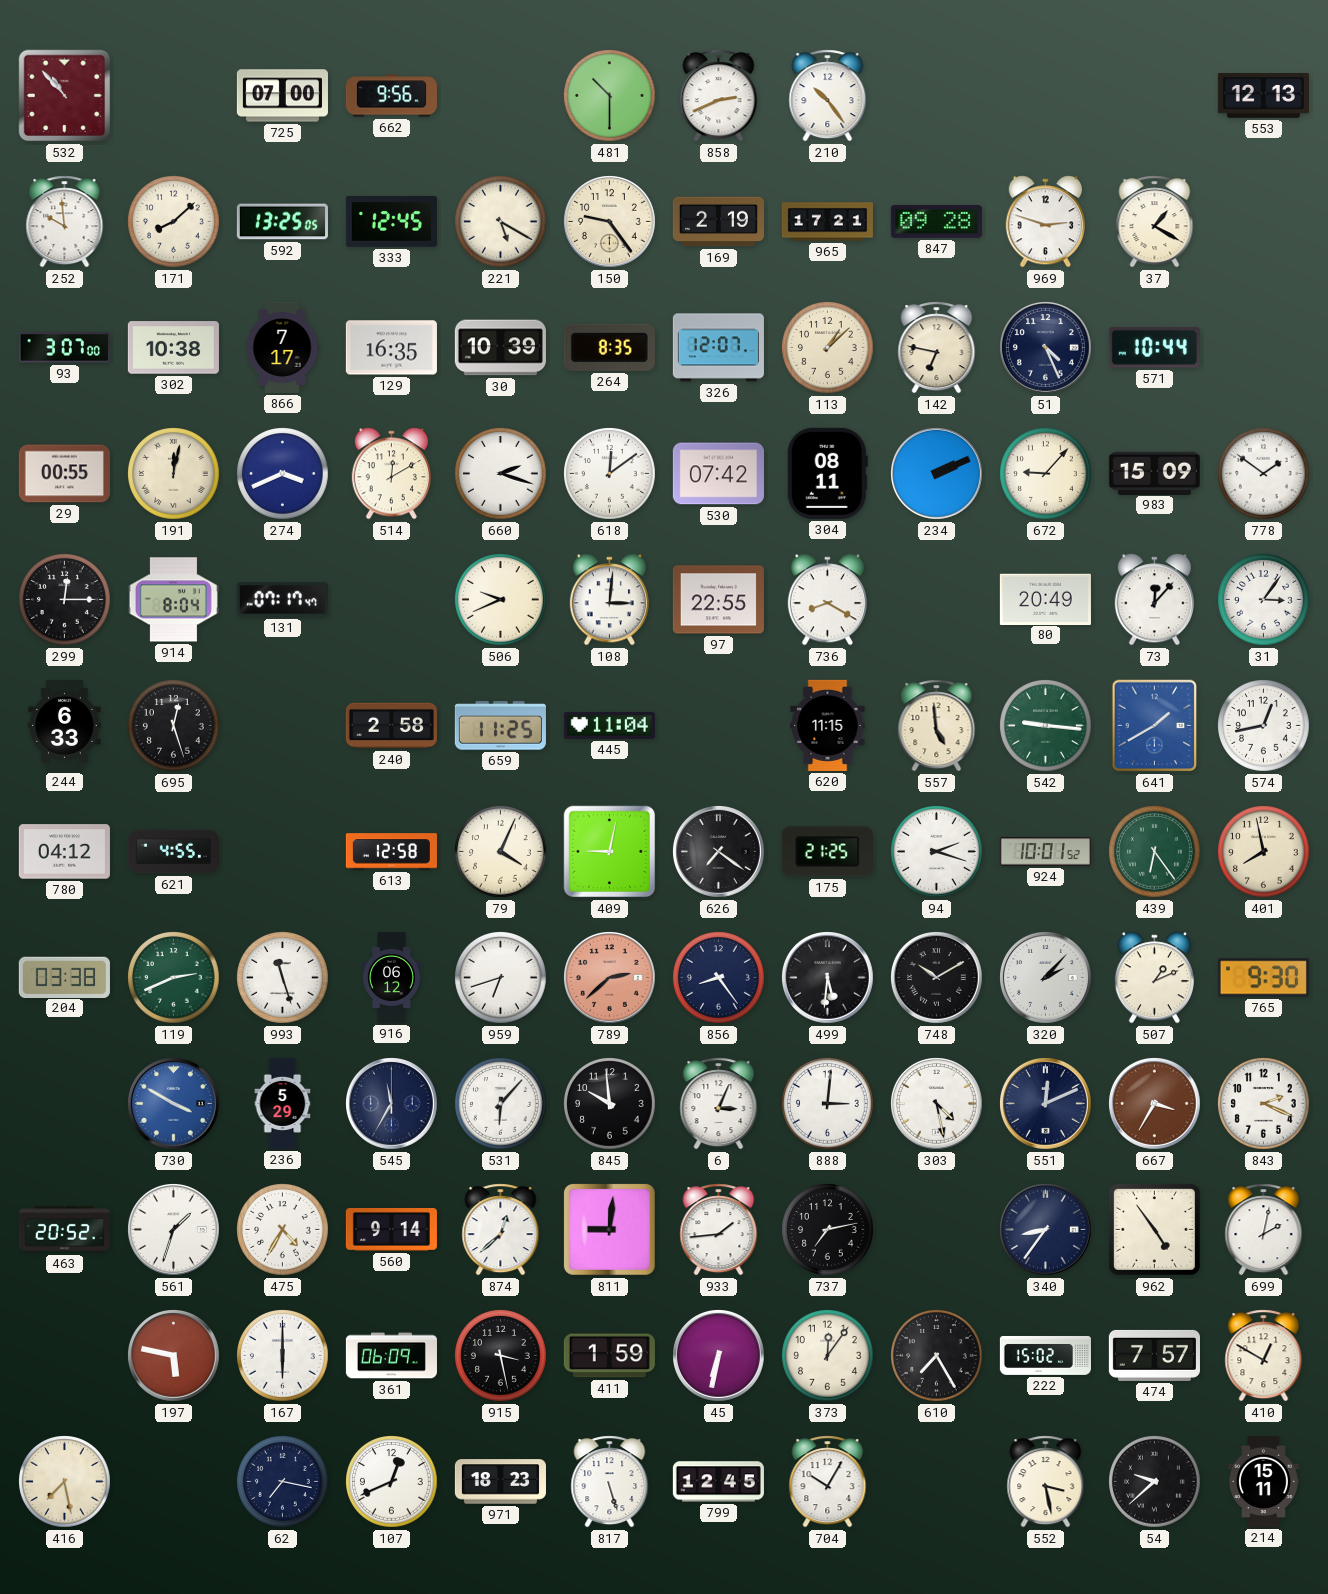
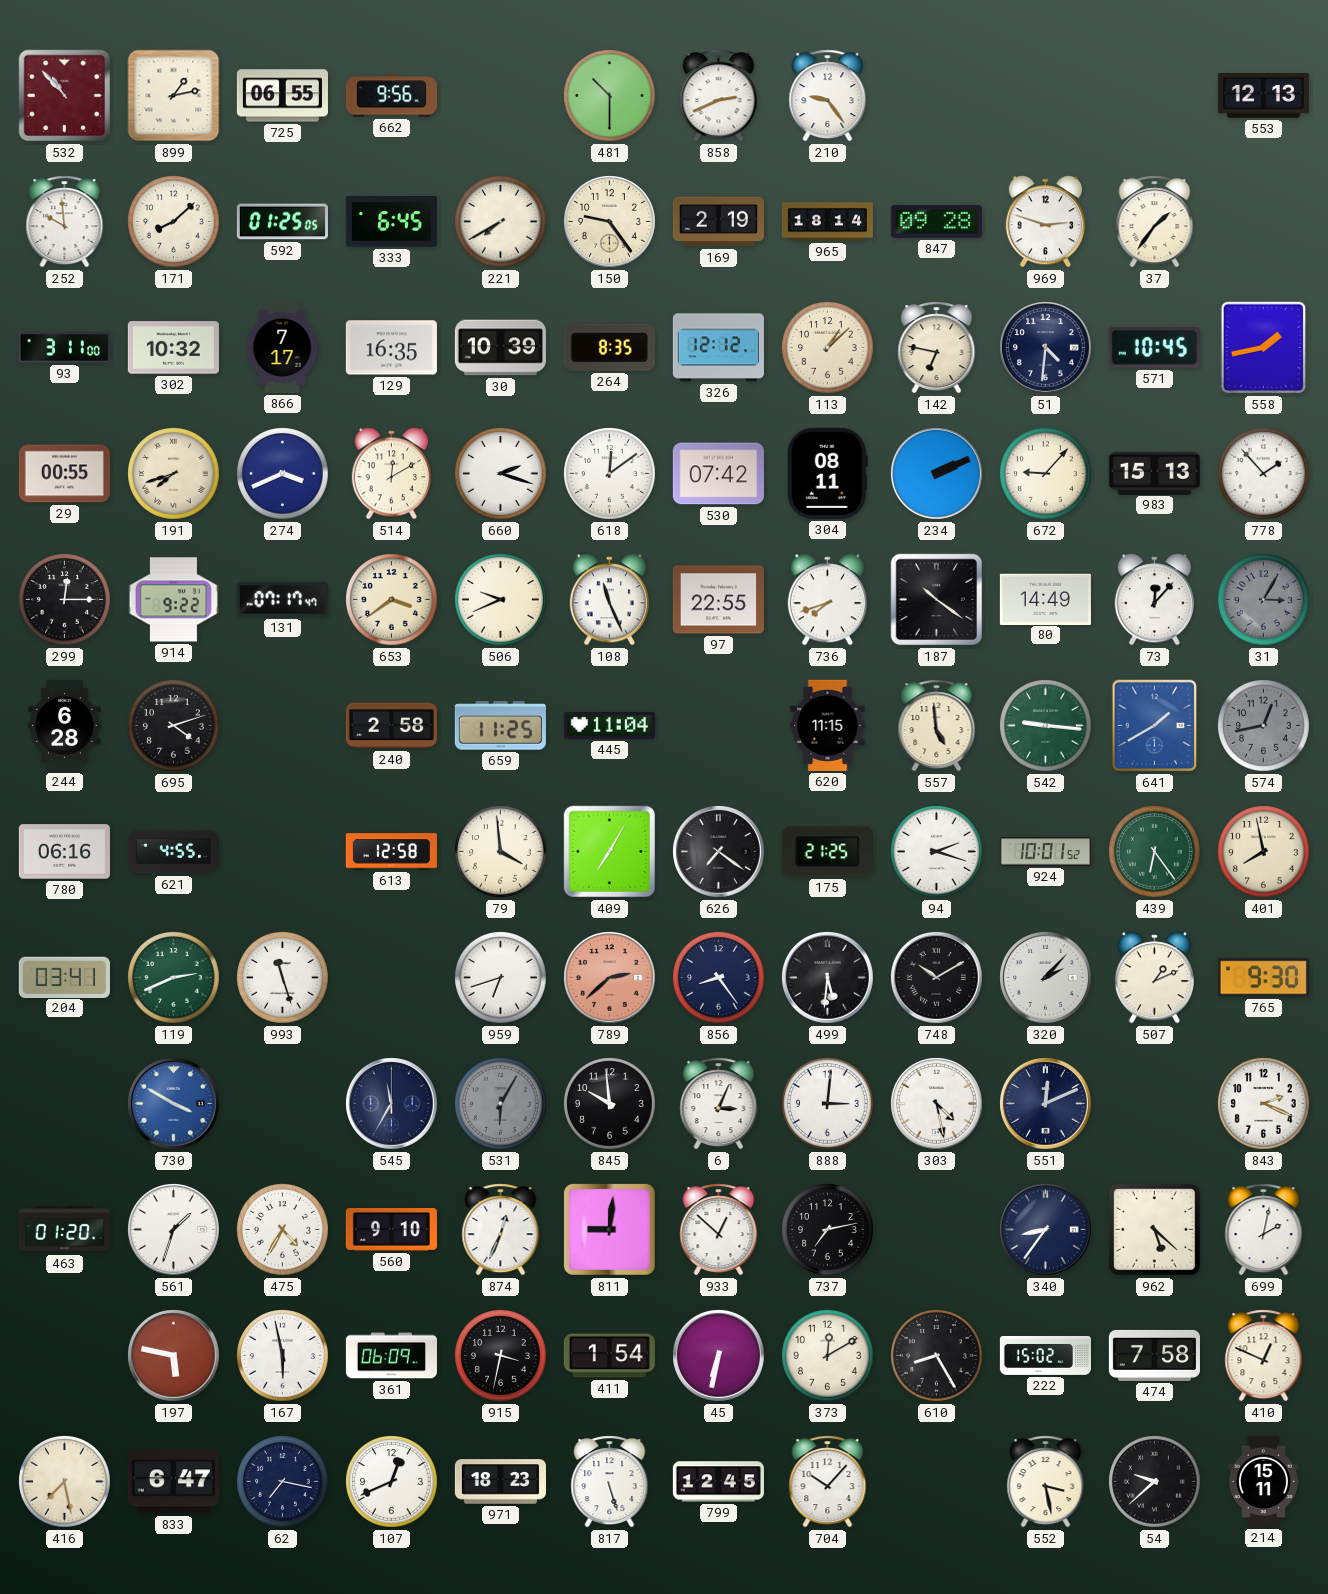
899: none -> 1:13 (174, 96)
725: 07:00 -> 06:55 (282, 96)
210: 10:24 -> 9:24 (828, 96)
592: 13:25 -> 01:25 (282, 222)
333: 12:45 -> 6:45 (391, 222)
221: 5:20 -> 7:40 (501, 222)
965: 17:21 -> 18:14 (827, 222)
37: 1:20 -> 1:36 (1155, 222)
93: 3:07 -> 3:11 (64, 348)
302: 10:38 -> 10:32 (173, 348)
326: 12:07 -> 12:12 (718, 348)
51: 4:26 -> 4:31 (1046, 348)
571: 10:44 -> 10:45 (1154, 348)
558: none -> 1:43 (1264, 348)
191: 12:02 -> 7:42 (174, 474)
983: 15:09 -> 15:13 (1154, 473)
778: 1:51 -> 1:53 (1264, 474)
914: 8:04 -> 9:22 (173, 600)
653: none -> 3:39 (392, 600)
108: 3:01 -> 11:26 (609, 600)
736: 8:20 -> 7:42 (827, 600)
187: none -> 10:21 (937, 600)
80: 20:49 -> 14:49 (1045, 599)
31: 3:06 -> 3:05 (1264, 600)
31 dial: white -> grey (1264, 600)
244: 6:33 -> 6:28 (65, 725)
695: 12:27 -> 4:12 (174, 726)
574 dial: white -> grey (1264, 726)
780: 04:12 -> 06:16 (64, 852)
79: 4:04 -> 3:59 (501, 852)
409: 9:02 -> 7:05 (610, 852)
204: 03:38 -> 03:41 (64, 977)
916: 06:12 -> none (391, 977)
236: 5:29 -> none (283, 1103)
531: 6:07 -> 6:05 (501, 1104)
531 dial: white -> grey (501, 1104)
667: 3:35 -> none (1155, 1104)
463: 20:52 -> 01:20 (64, 1230)
560: 9:14 -> 9:10 (391, 1230)
874: 12:38 -> 12:34 (501, 1230)
933: 1:44 -> 12:52 (719, 1230)
962: 4:54 -> 5:22 (1154, 1229)
167: 6:00 -> 5:58 (283, 1356)
915: 3:28 -> 3:32 (501, 1356)
411: 1:59 -> 1:54 (609, 1356)
373: 12:06 -> 12:10 (828, 1356)
610: 7:25 -> 8:25 (937, 1356)
474: 7:57 -> 7:58 (1154, 1355)
410: 12:50 -> 12:49 (1264, 1356)
833: none -> 6:47 (173, 1482)
704: 10:05 -> 10:07 (828, 1482)
